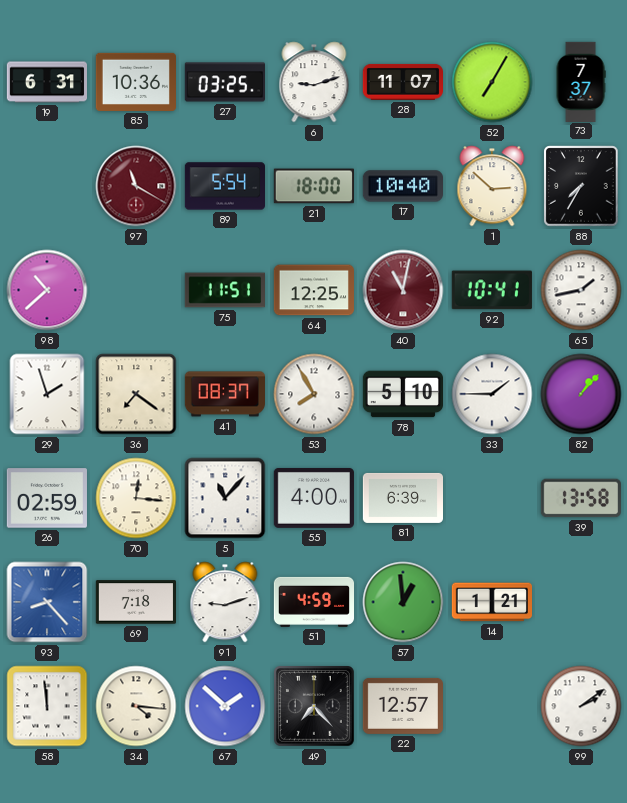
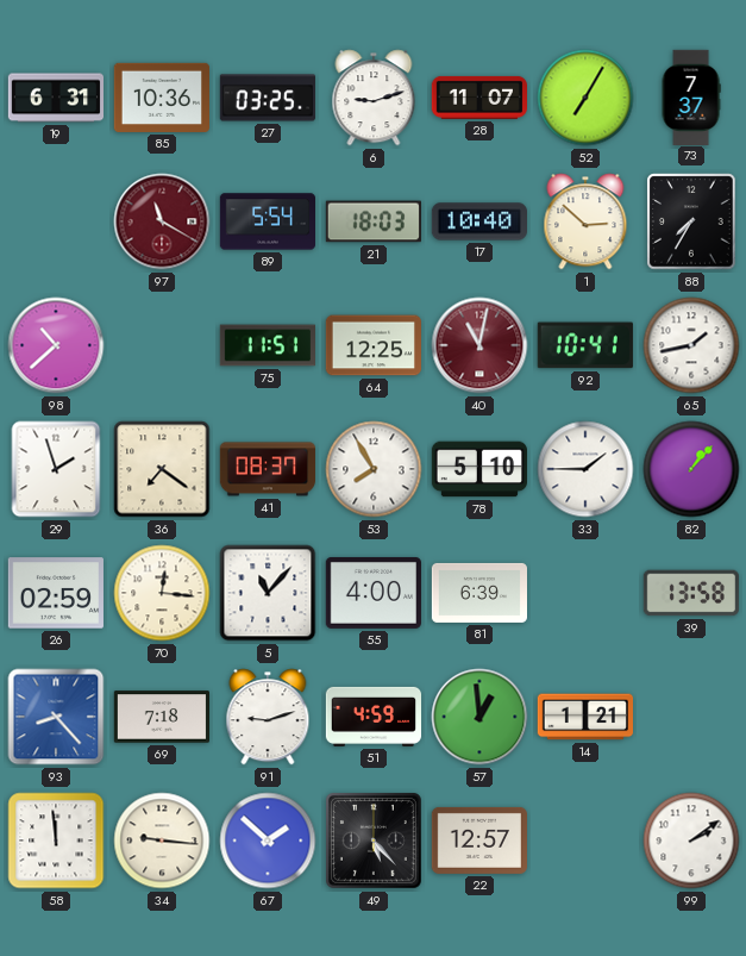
21: 18:00 -> 18:03 (374, 221)
34: 4:16 -> 9:16 (162, 841)
49: 7:23 -> 5:23 (375, 842)
